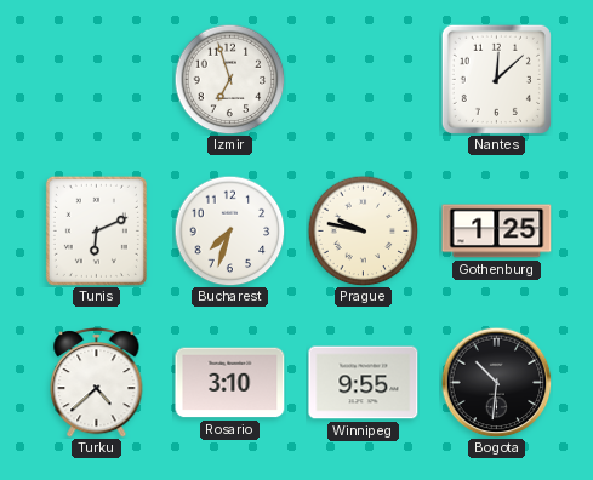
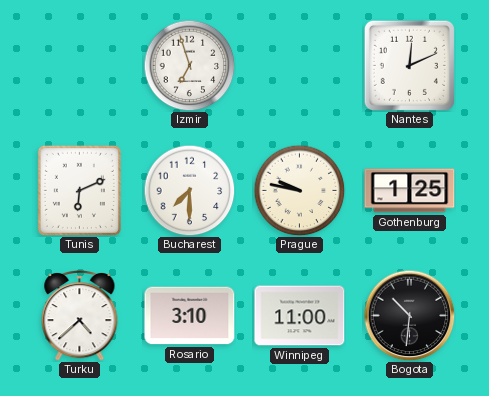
Nantes: 12:08 -> 12:11 (409, 65)
Bucharest: 7:33 -> 7:30 (189, 190)
Winnipeg: 9:55 -> 11:00 (300, 316)
